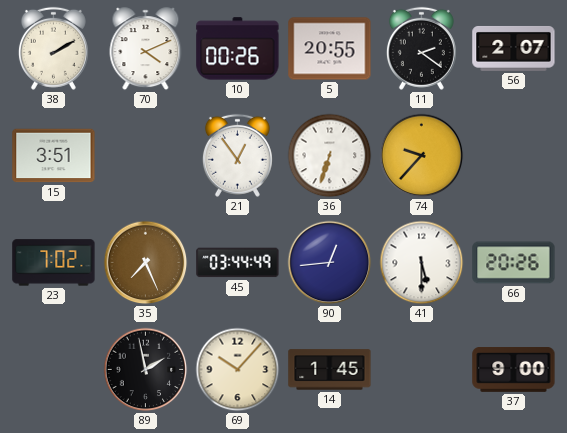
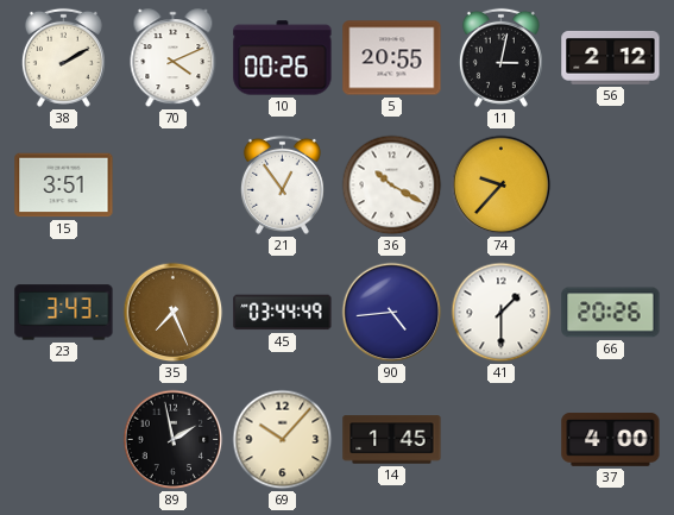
11: 2:21 -> 3:02 (500, 57)
56: 2:07 -> 2:12 (611, 57)
36: 6:33 -> 10:20 (392, 186)
23: 7:02 -> 3:43 (64, 313)
90: 12:44 -> 4:44 (392, 313)
41: 5:30 -> 1:30 (502, 313)
37: 9:00 -> 4:00 (611, 440)
